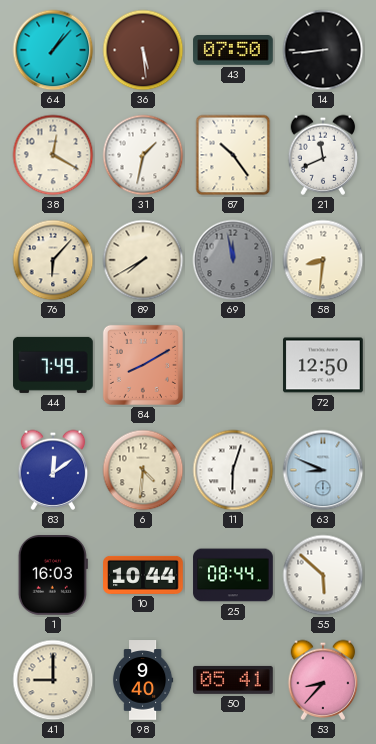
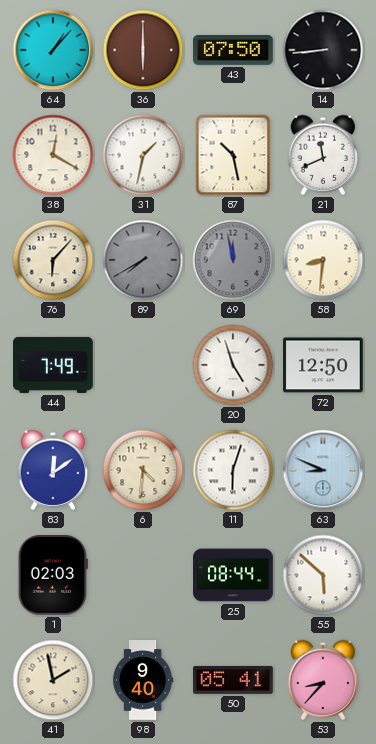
36: 5:29 -> 6:00 (143, 50)
87: 10:24 -> 10:28 (233, 155)
89 dial: cream -> grey (143, 260)
84: 8:10 -> none (143, 365)
20: none -> 4:57 (233, 365)
1: 16:03 -> 02:03 (53, 576)
10: 10:44 -> none (143, 575)
41: 9:00 -> 1:58 (53, 680)
